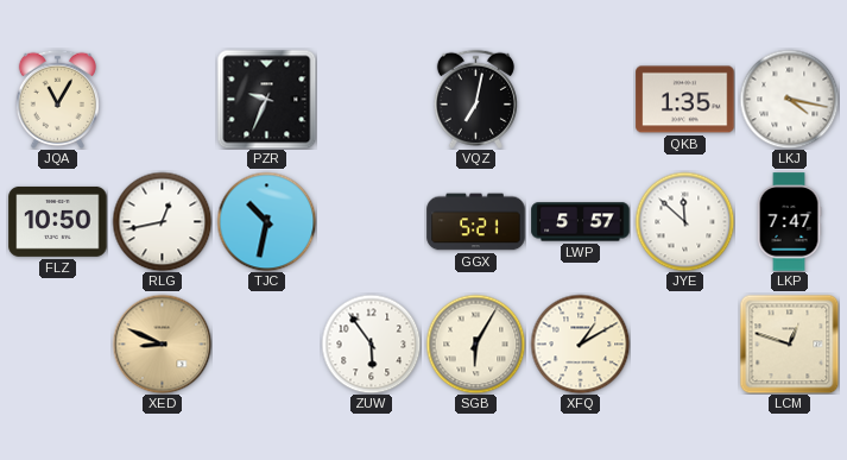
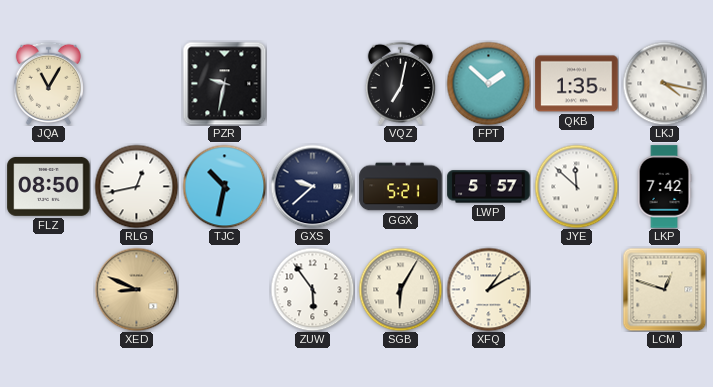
PZR: 9:34 -> 9:32 (224, 83)
FPT: none -> 1:52 (488, 83)
FLZ: 10:50 -> 08:50 (49, 186)
GXS: none -> 9:38 (312, 186)
LKP: 7:47 -> 7:42 (664, 187)
